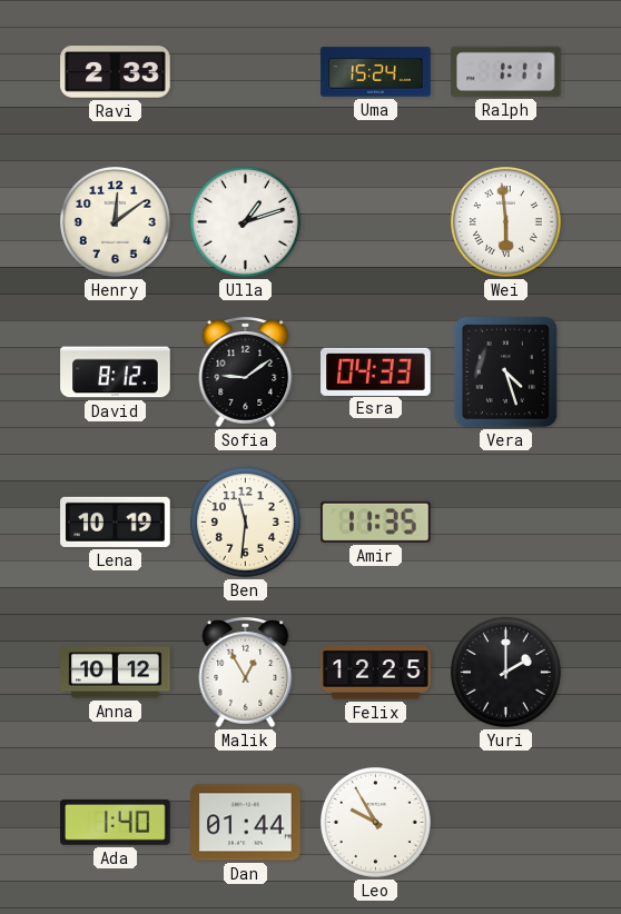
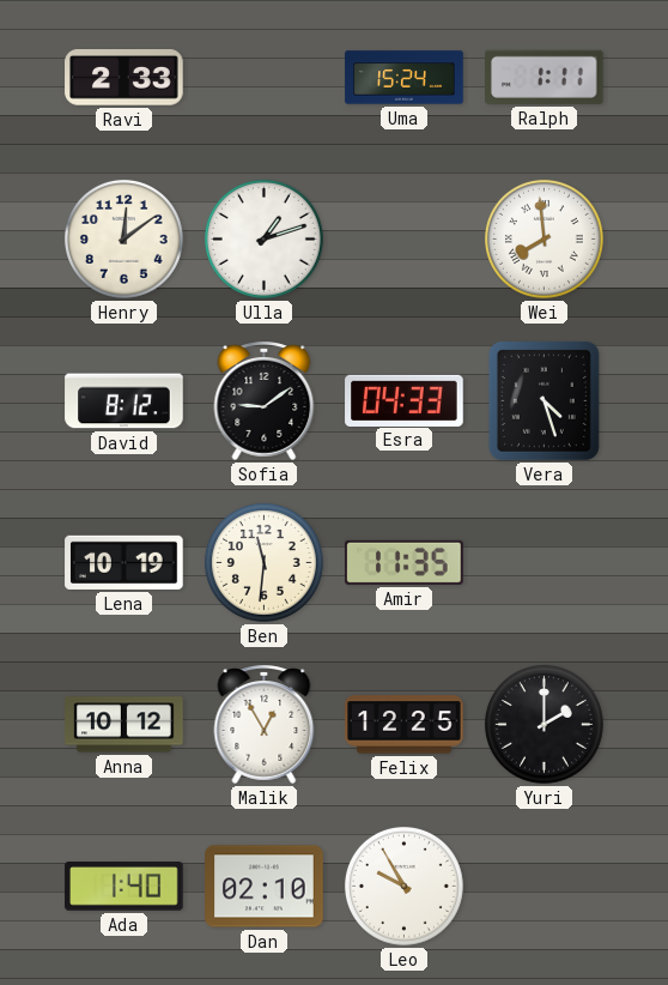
Wei: 5:59 -> 7:59 (543, 238)
Dan: 01:44 -> 02:10 (265, 887)
